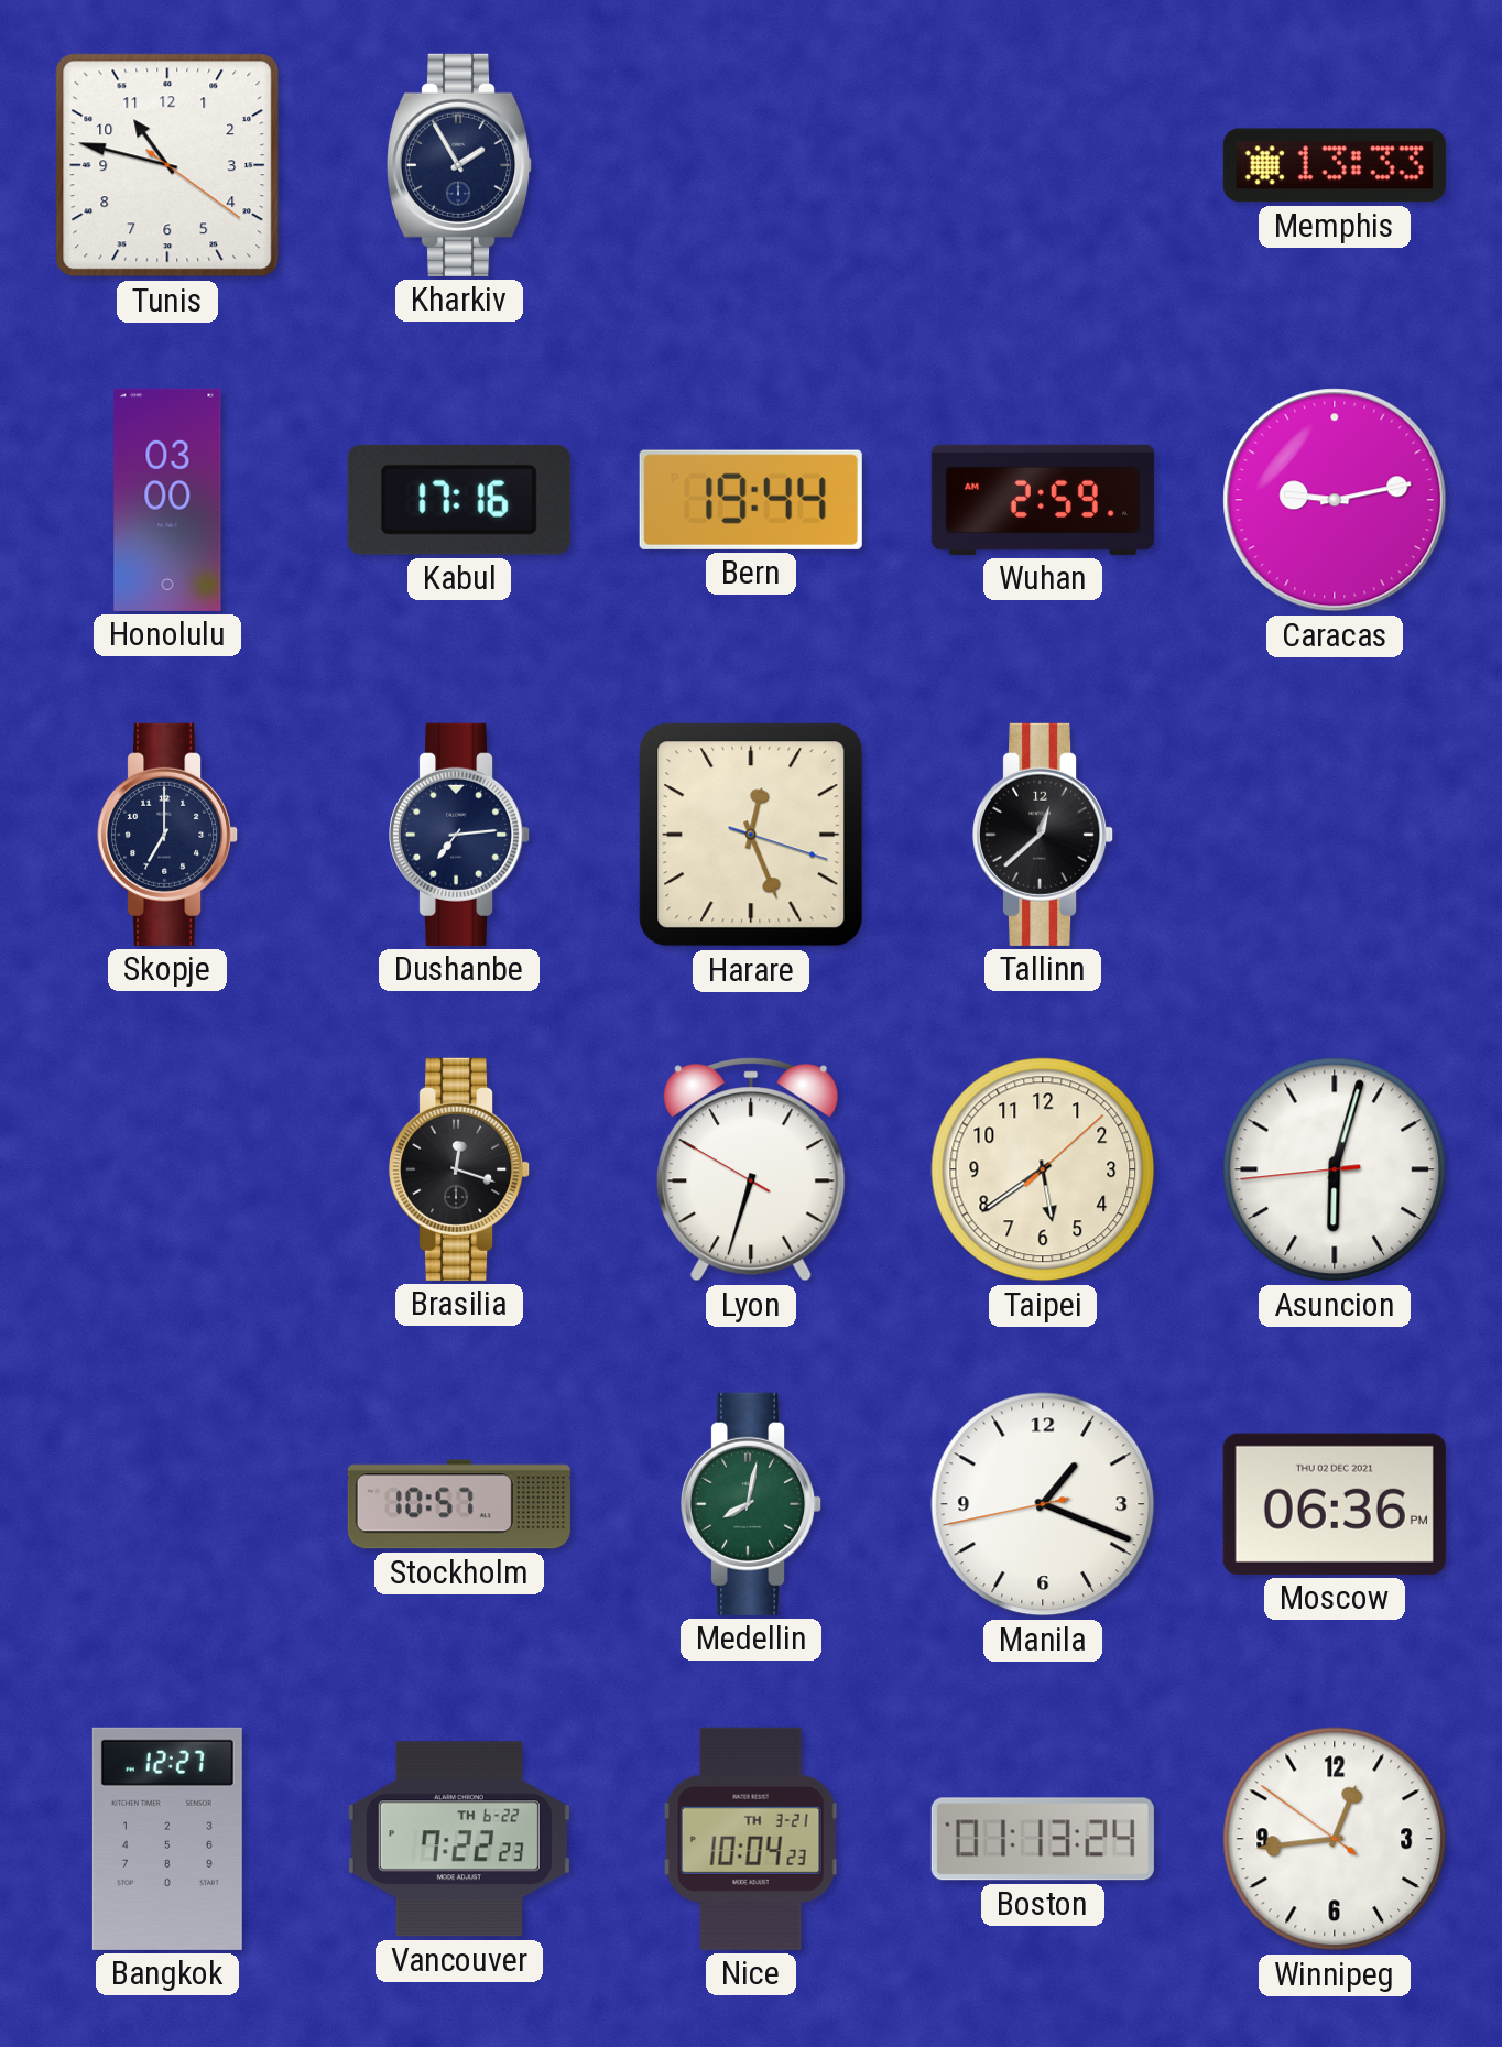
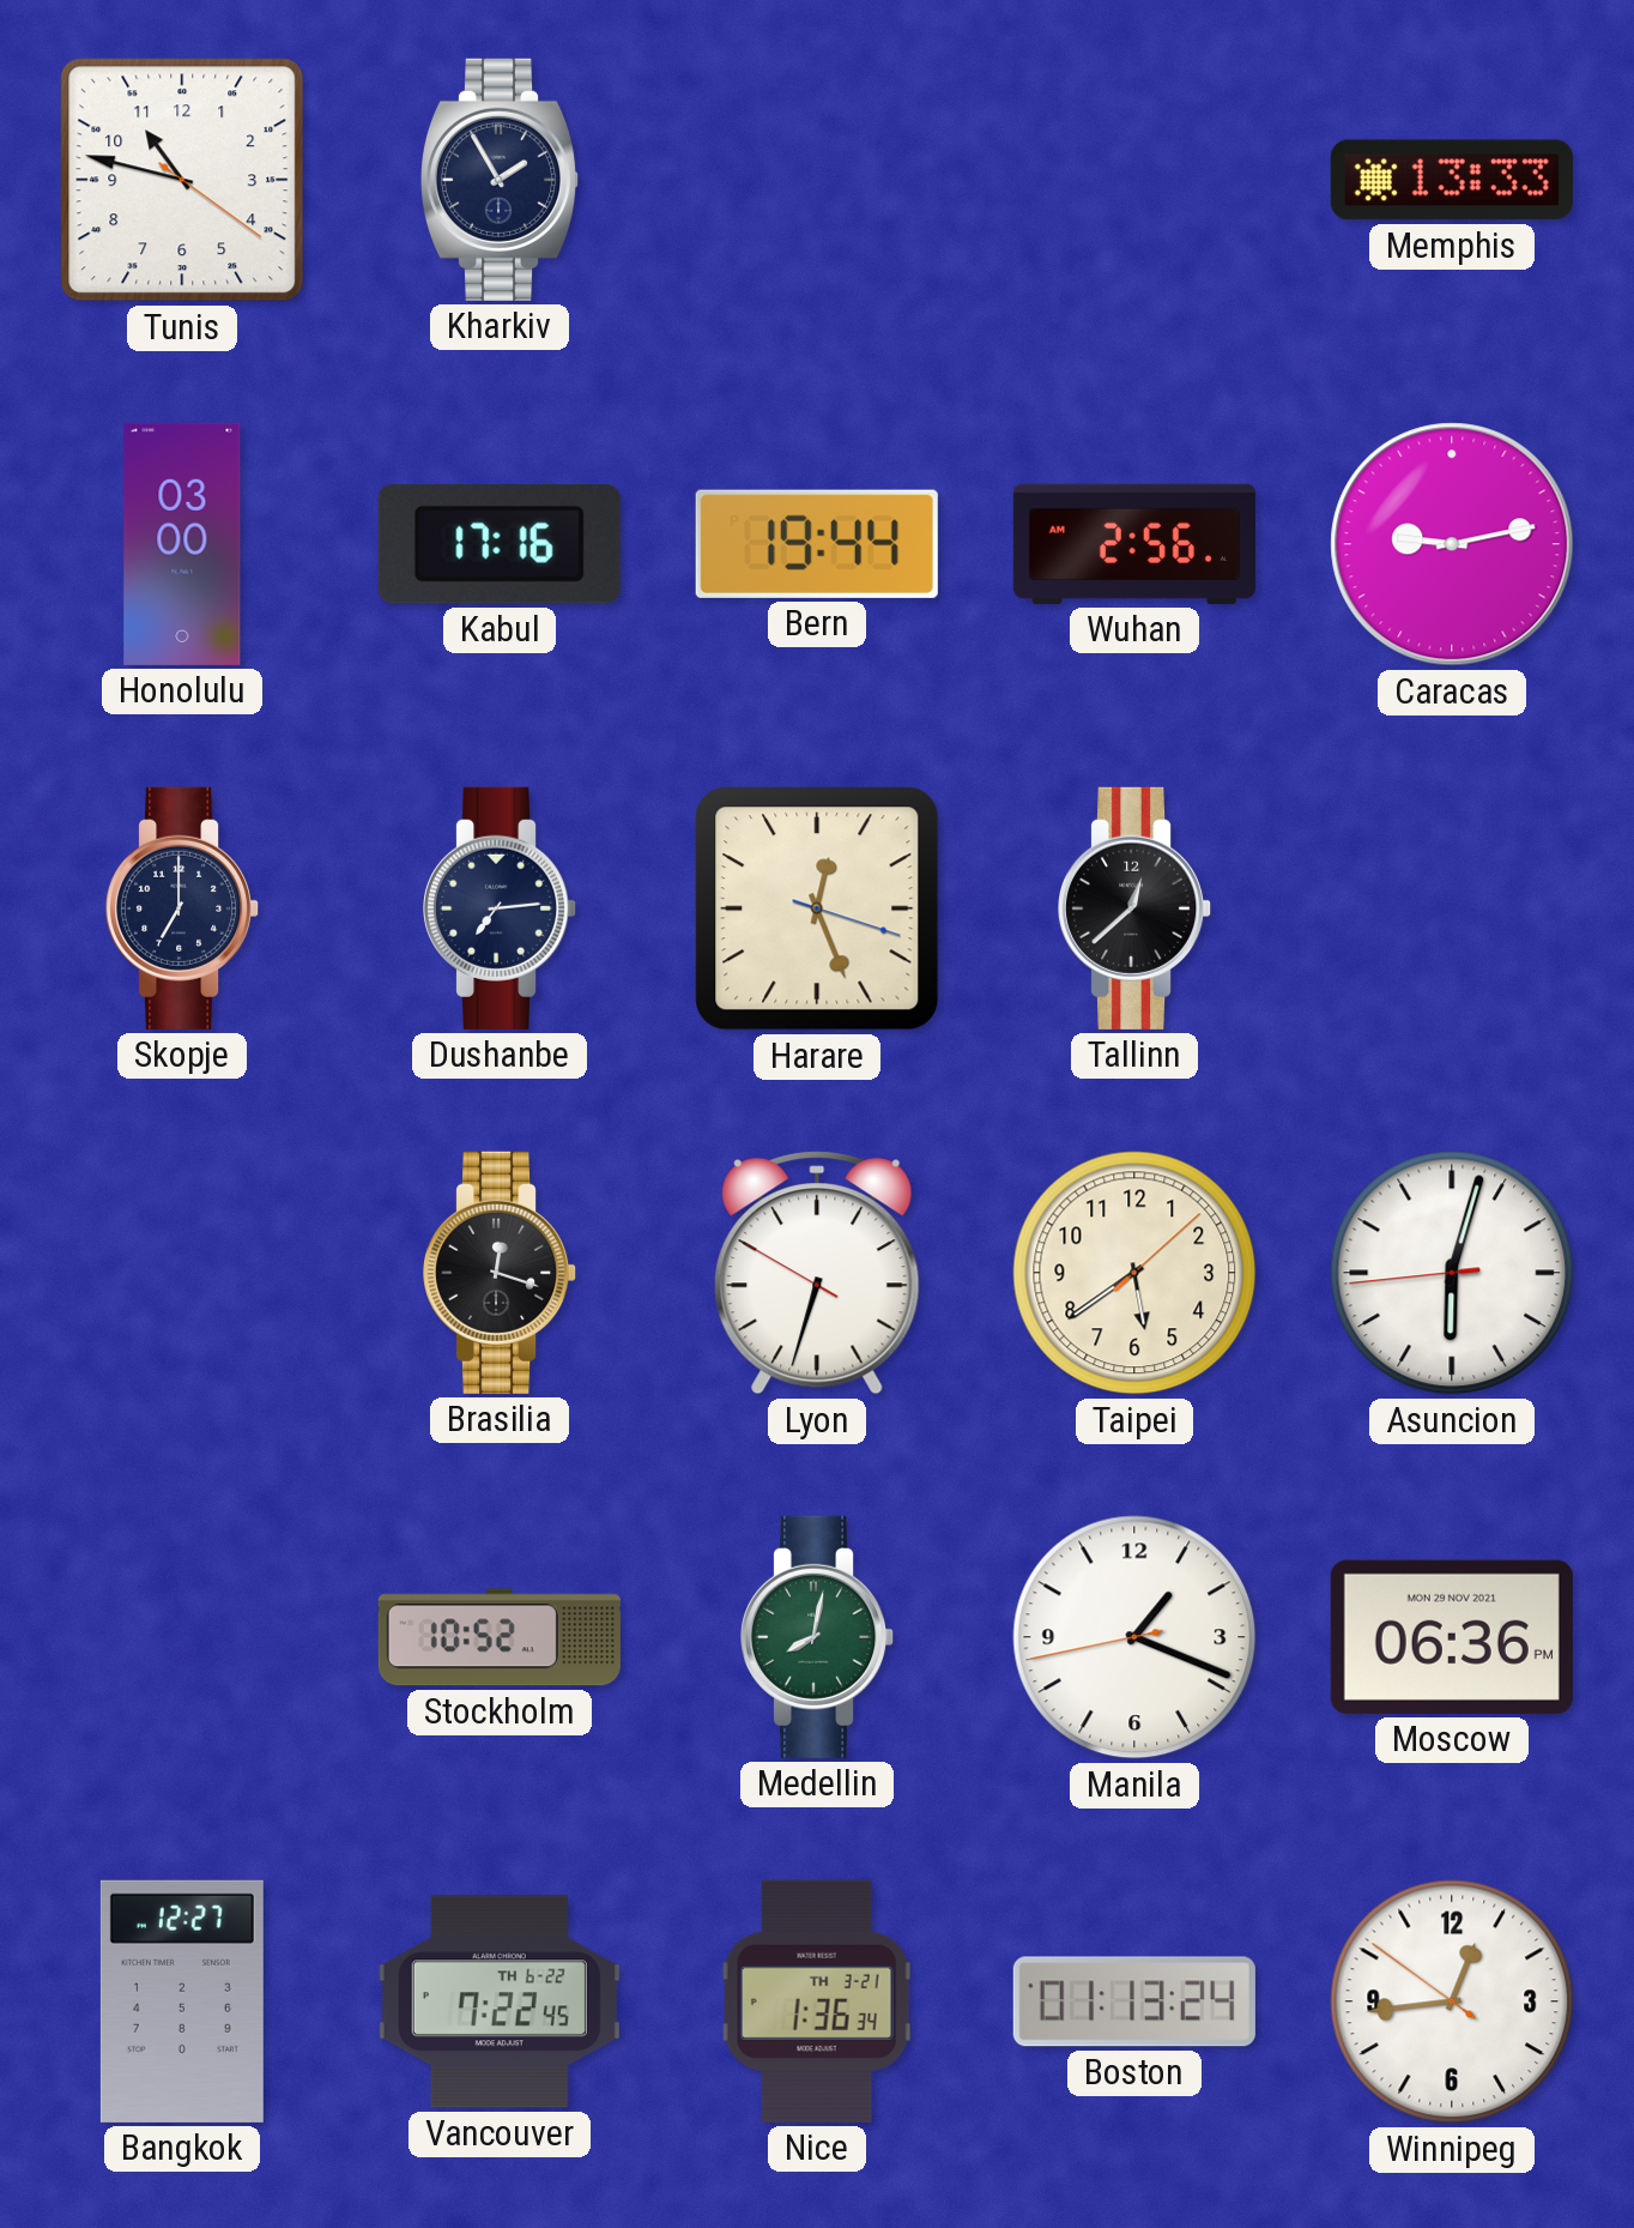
Wuhan: 2:59 -> 2:56 (1134, 544)
Stockholm: 10:57 -> 10:52 (500, 1637)
Moscow date: THU 02 DEC 2021 -> MON 29 NOV 2021 (1452, 1637)
Vancouver: 7:22:23 -> 7:22:45 (500, 2001)
Nice: 10:04 -> 1:36 (817, 2001)
